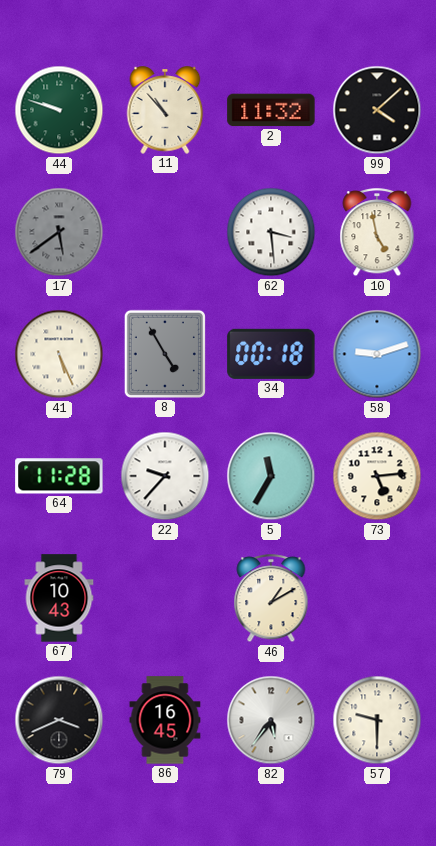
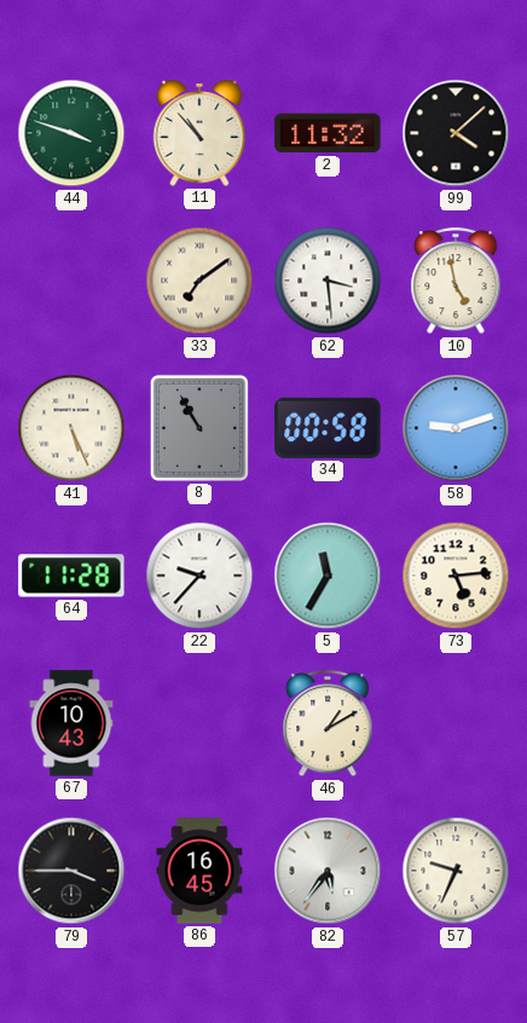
44: 9:48 -> 3:48 (71, 133)
17: 5:39 -> none (59, 232)
33: none -> 7:09 (199, 281)
8: 4:55 -> 10:55 (199, 428)
34: 00:18 -> 00:58 (328, 428)
79: 3:41 -> 3:45 (71, 871)
57: 9:30 -> 9:34 (456, 871)
